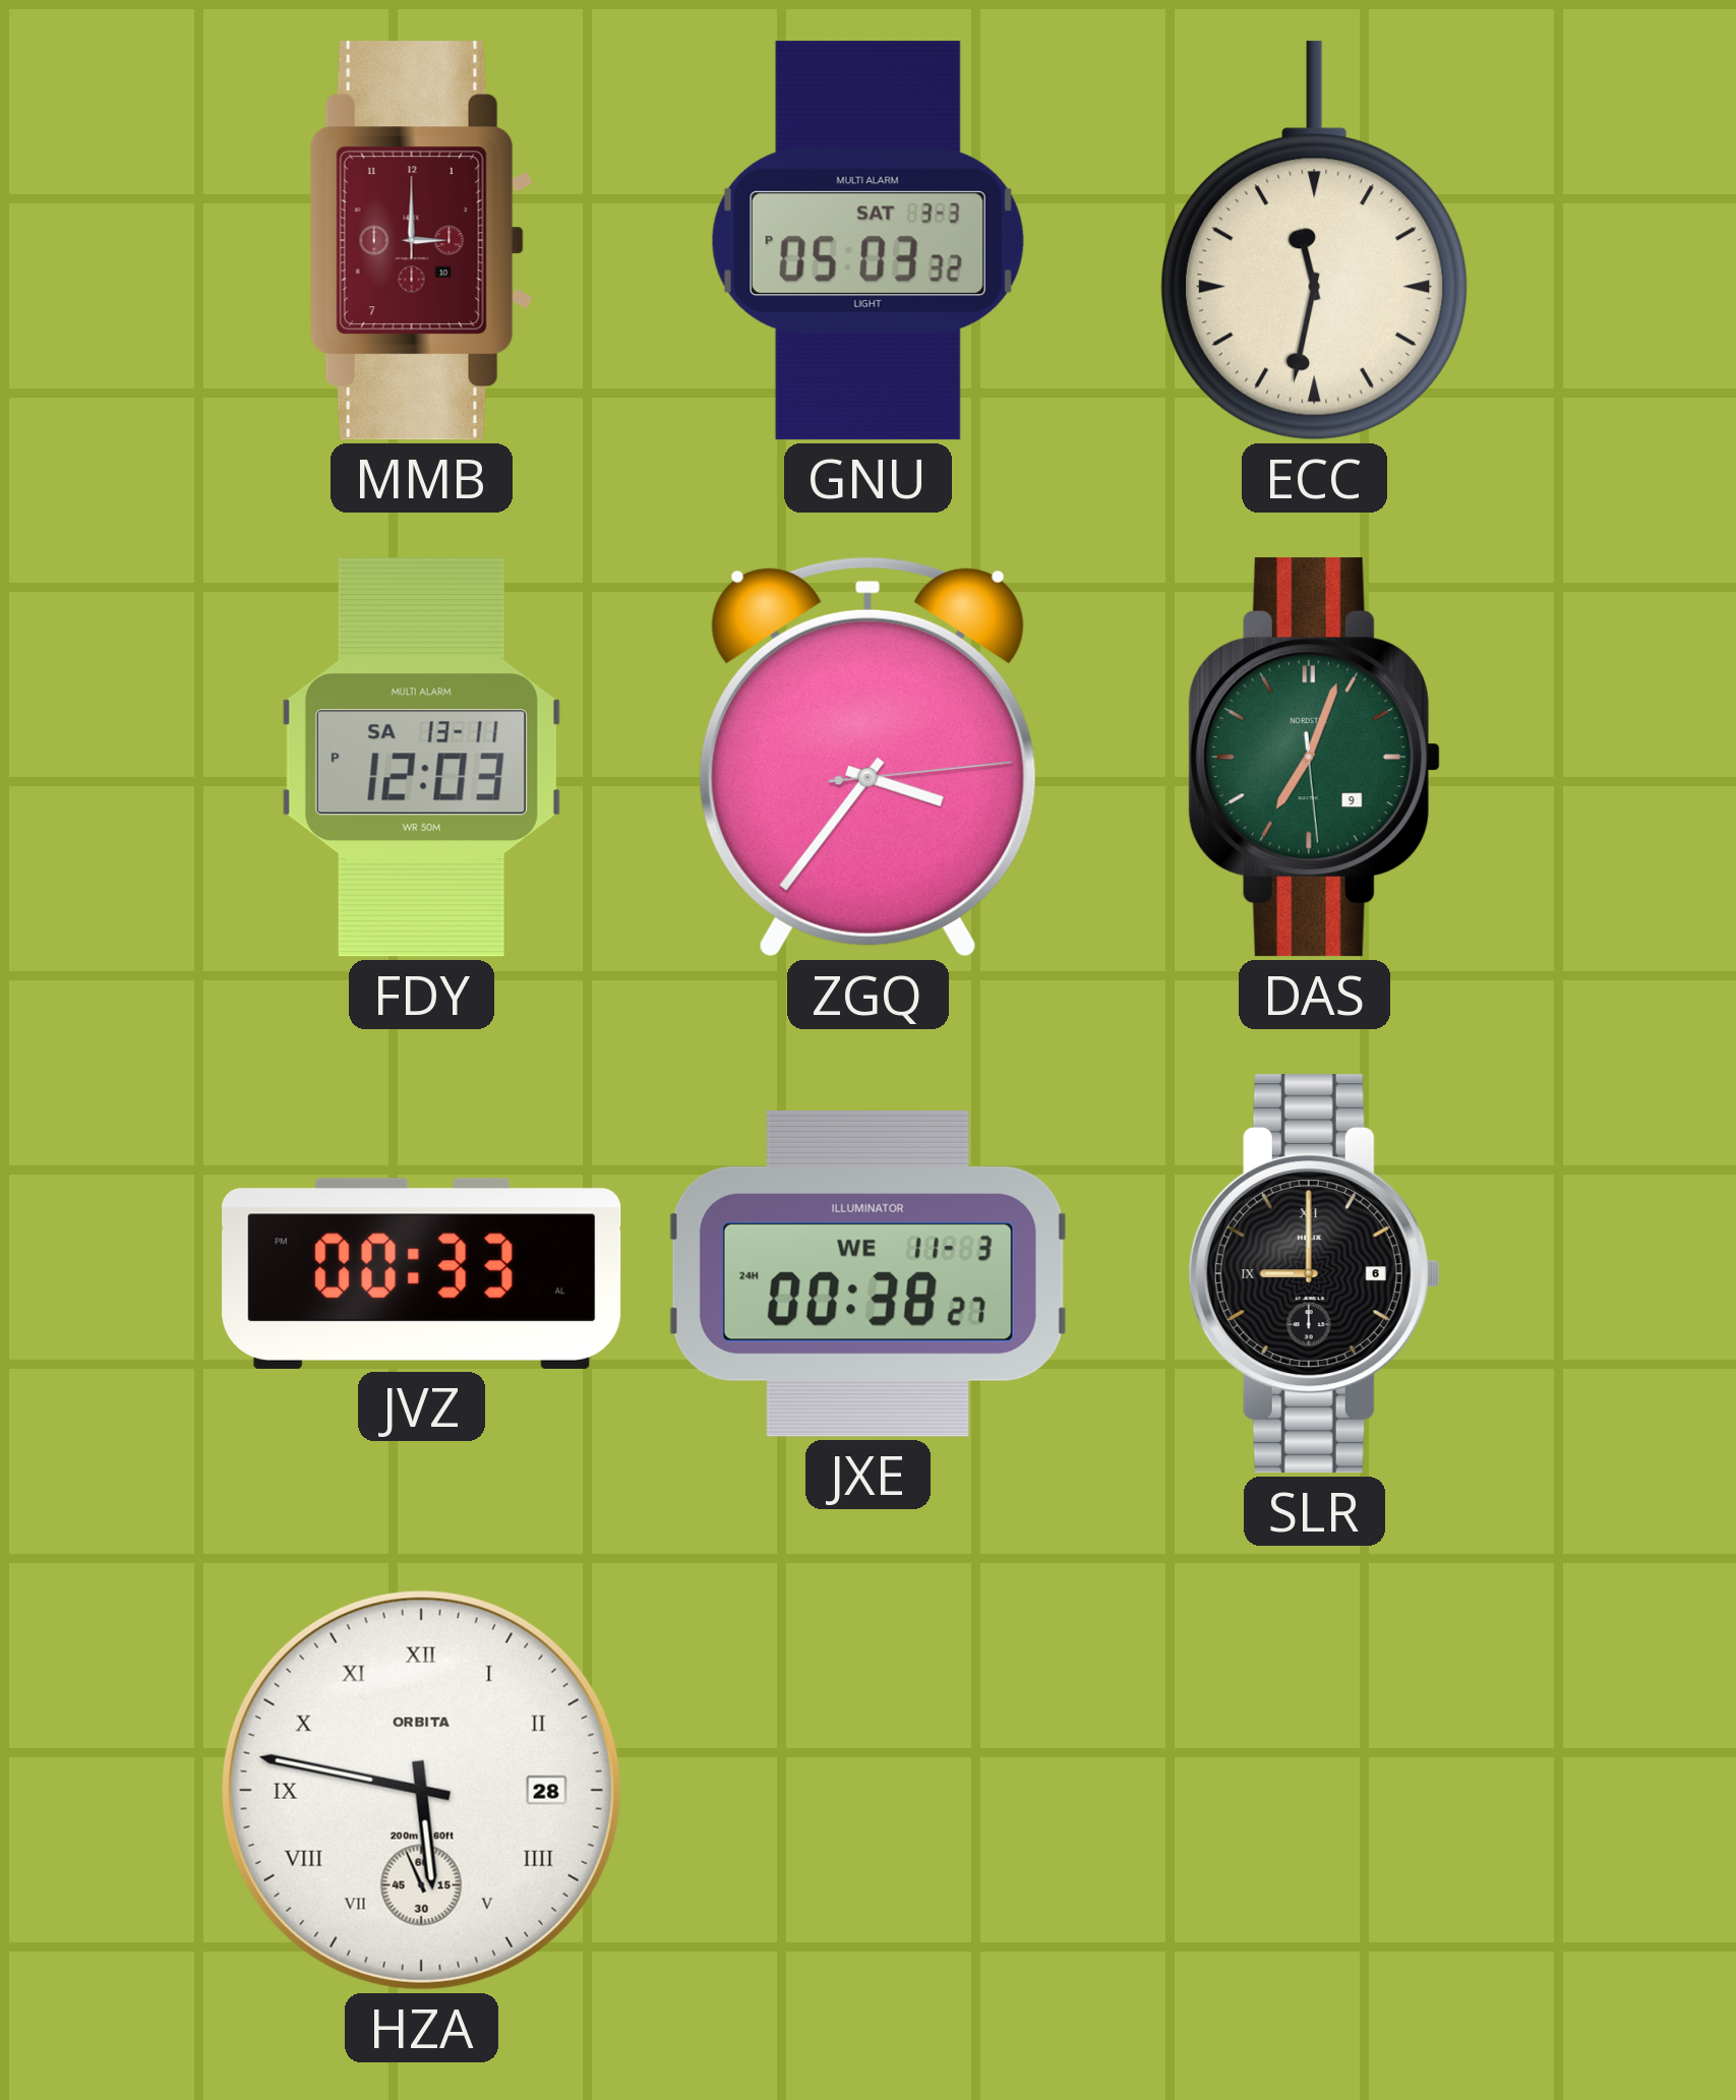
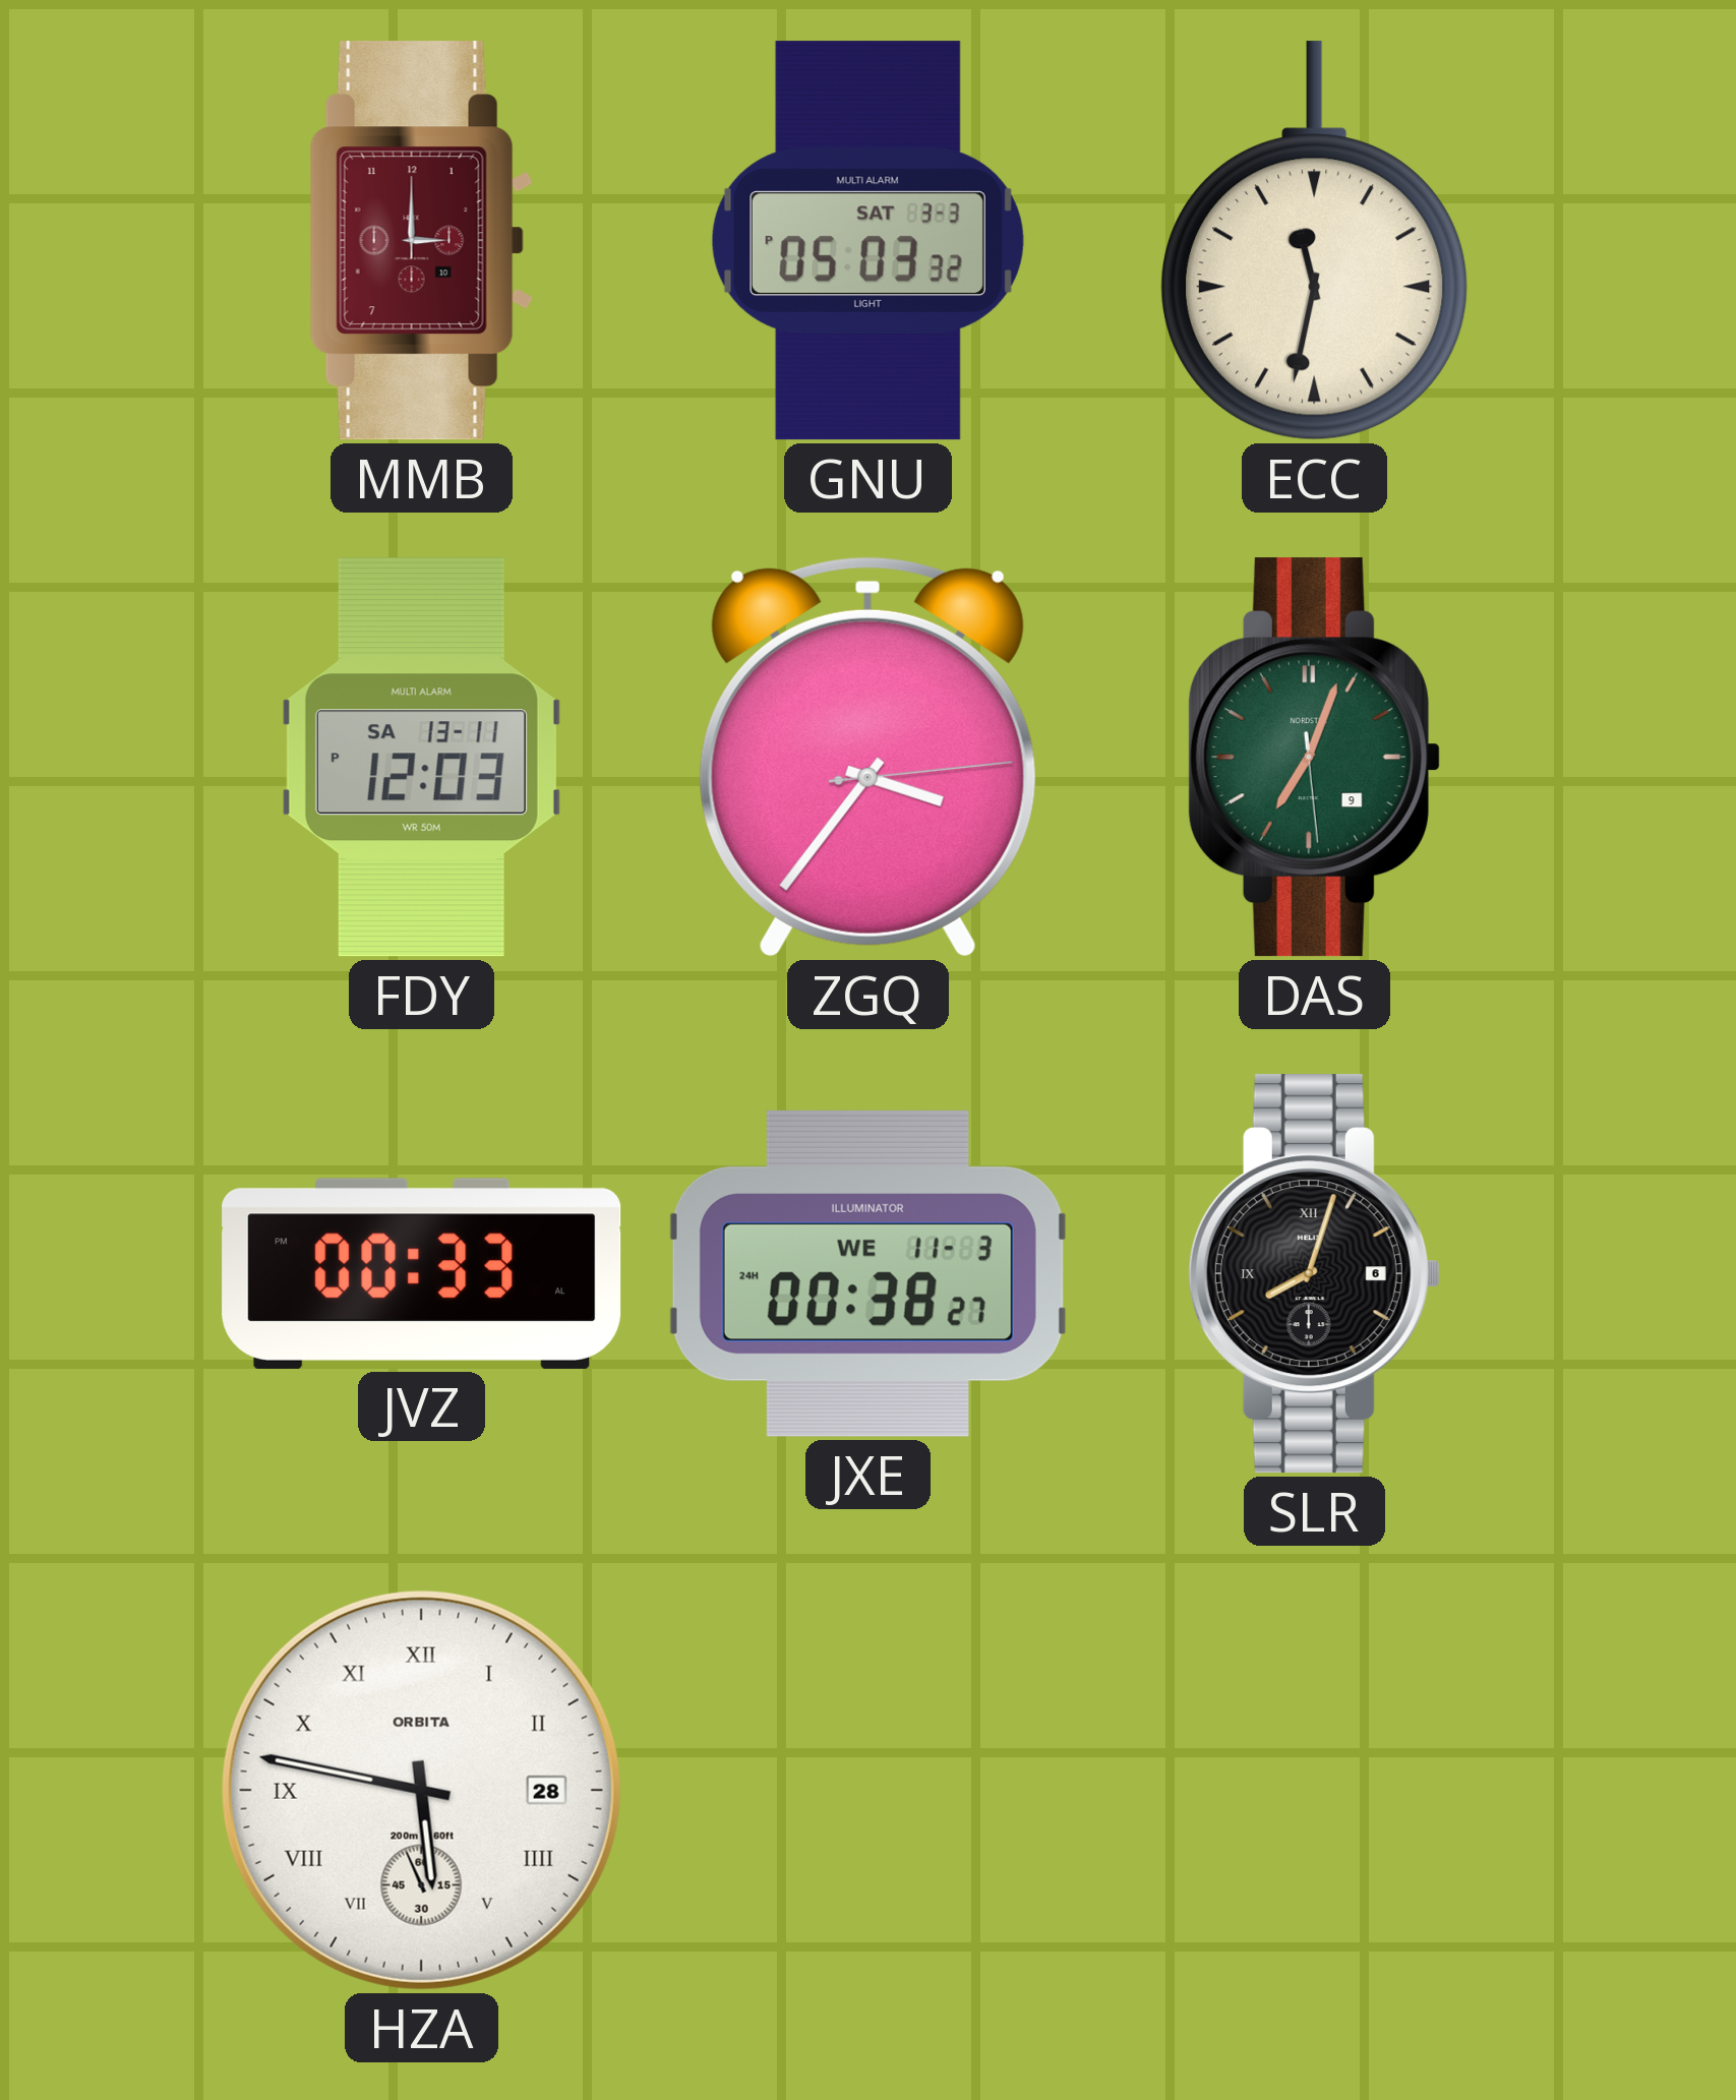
SLR: 9:00 -> 8:03 (1314, 1274)
